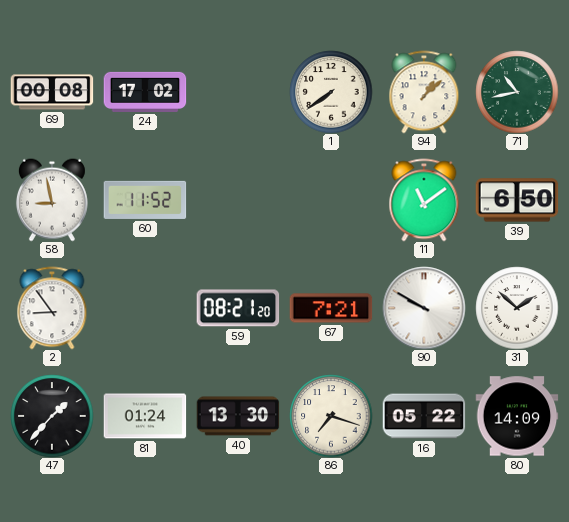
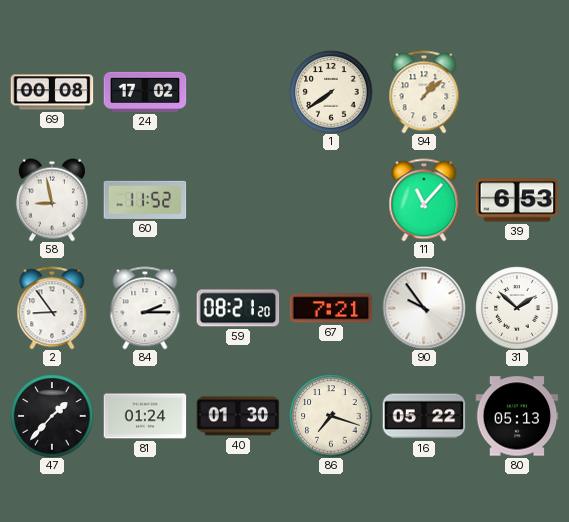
71: 10:43 -> none (517, 92)
11: 11:09 -> 11:07 (424, 200)
39: 6:50 -> 6:53 (517, 200)
84: none -> 2:15 (145, 308)
90: 9:50 -> 9:54 (424, 308)
40: 13:30 -> 01:30 (238, 416)
80: 14:09 -> 05:13 (517, 416)
